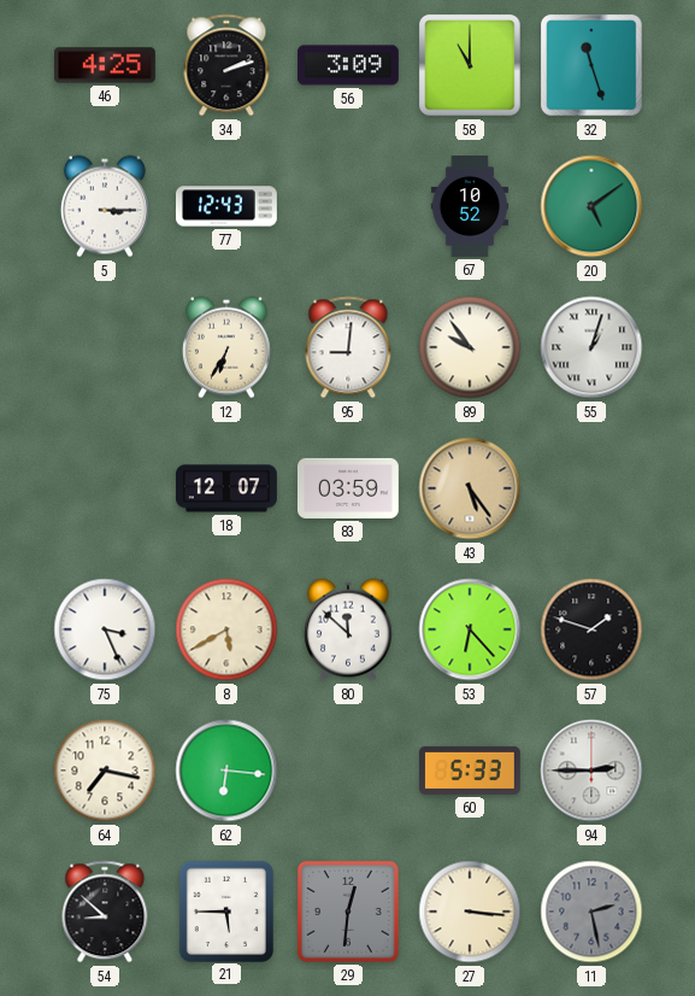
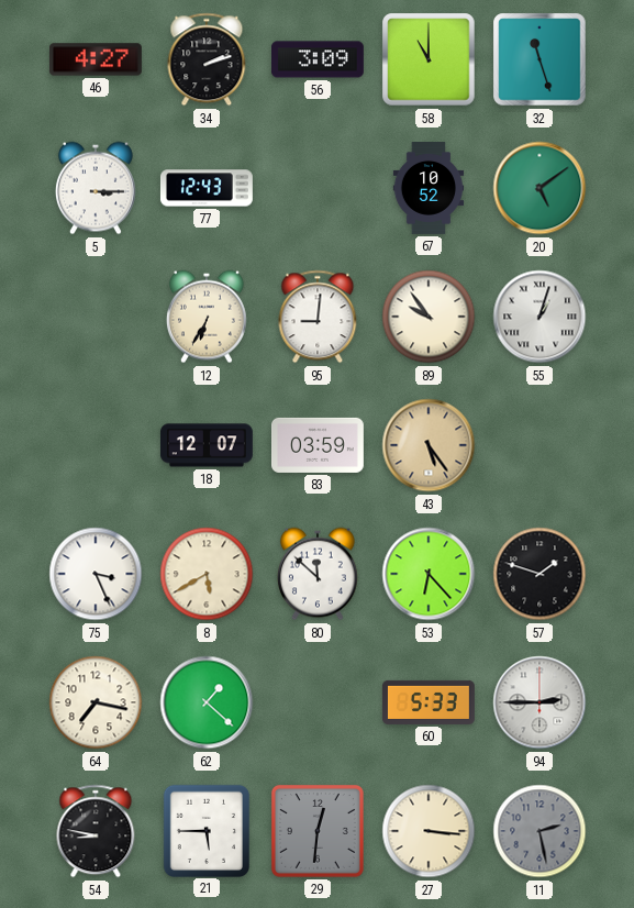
46: 4:25 -> 4:27 (96, 59)
62: 6:16 -> 1:22 (207, 702)
54: 8:52 -> 8:47 (96, 831)
